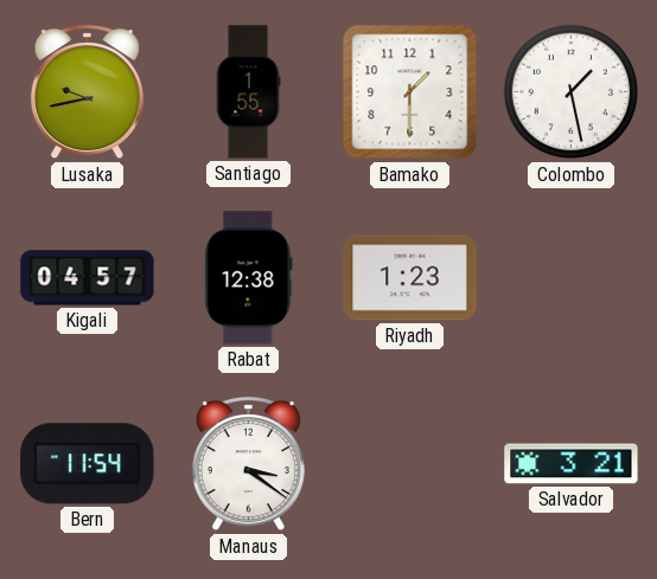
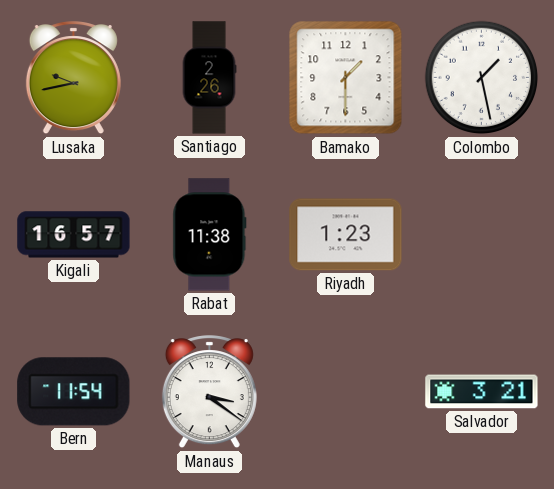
Santiago: 1:55 -> 2:26 (209, 78)
Kigali: 04:57 -> 16:57 (74, 235)
Rabat: 12:38 -> 11:38 (210, 235)
